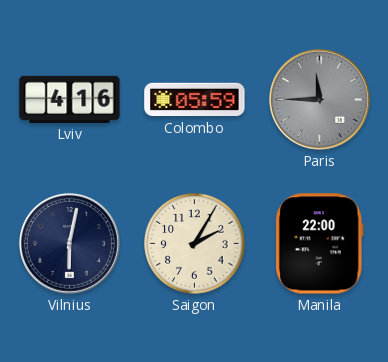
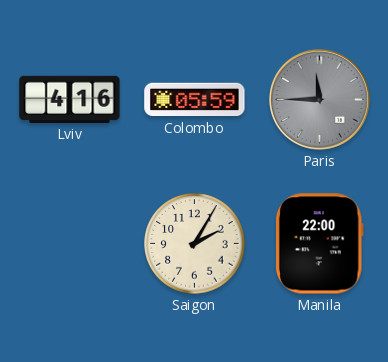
Vilnius: 6:02 -> none (69, 243)
